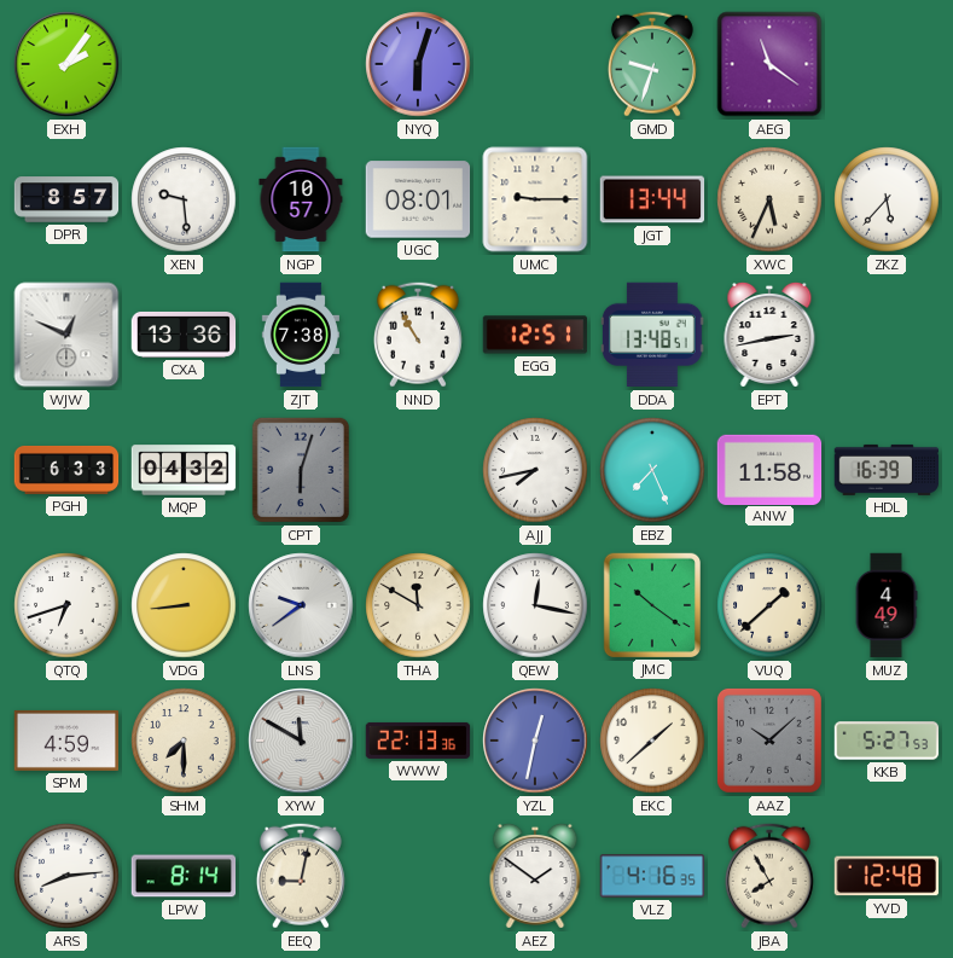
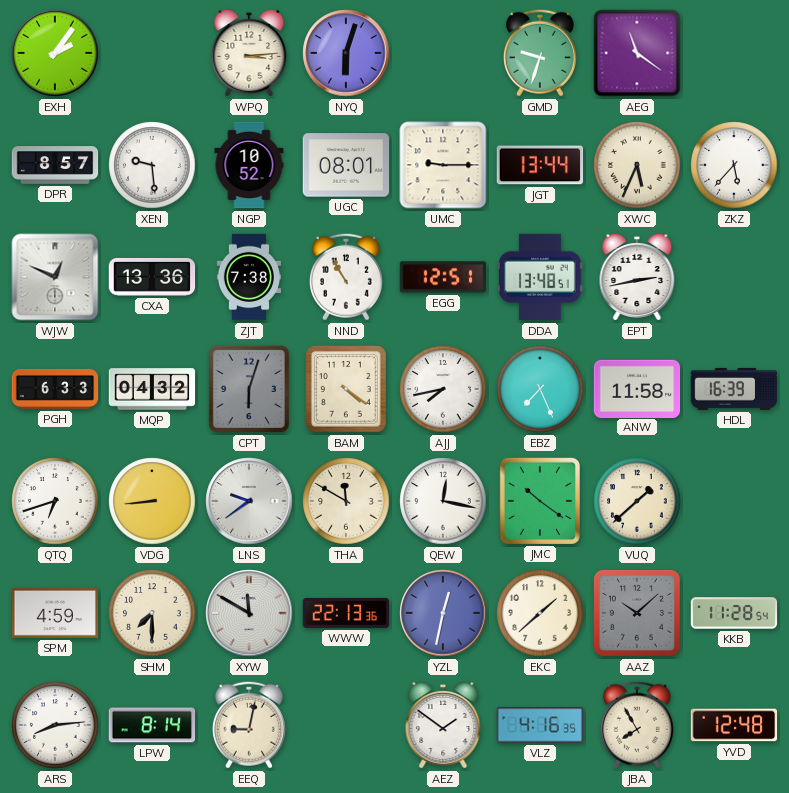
WPQ: none -> 3:14 (249, 53)
NGP: 10:57 -> 10:52 (249, 165)
BAM: none -> 4:21 (346, 389)
MUZ: 4:49 -> none (887, 605)
KKB: 5:27 -> 11:28 (734, 613)
